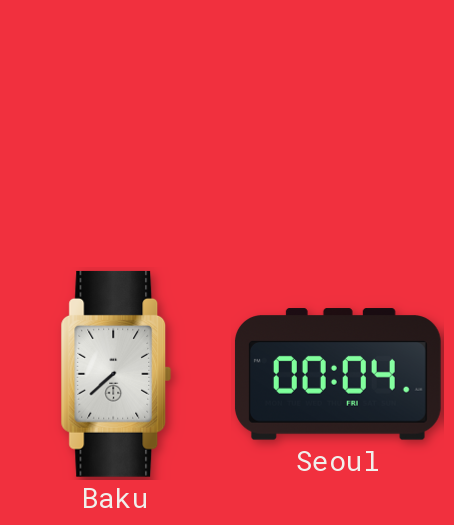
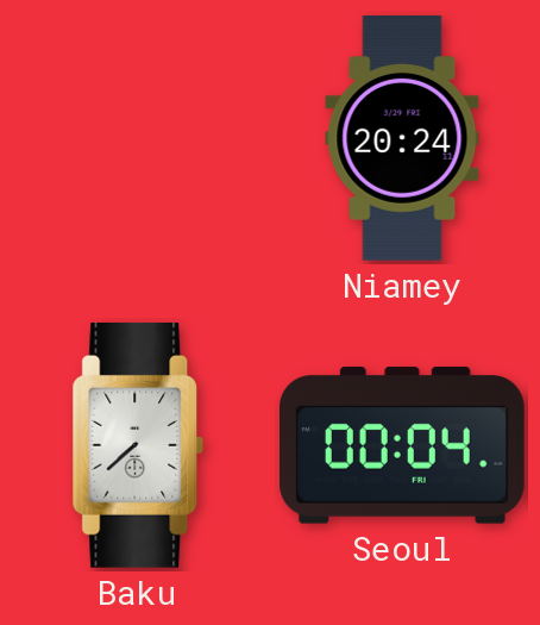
Niamey: none -> 20:24 (402, 139)
